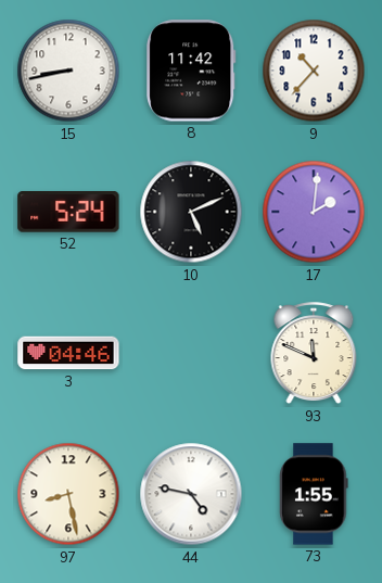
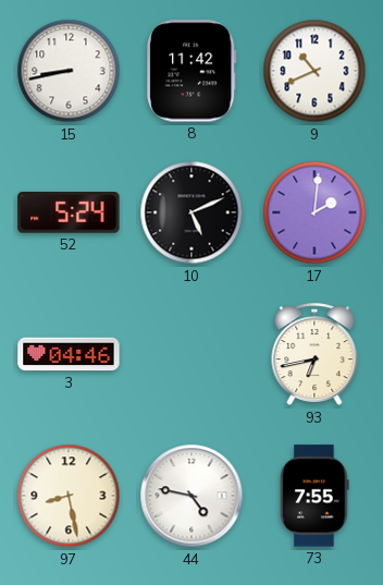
9: 10:37 -> 10:41 (314, 71)
93: 11:49 -> 6:43 (314, 355)
73: 1:55 -> 7:55 (314, 496)
